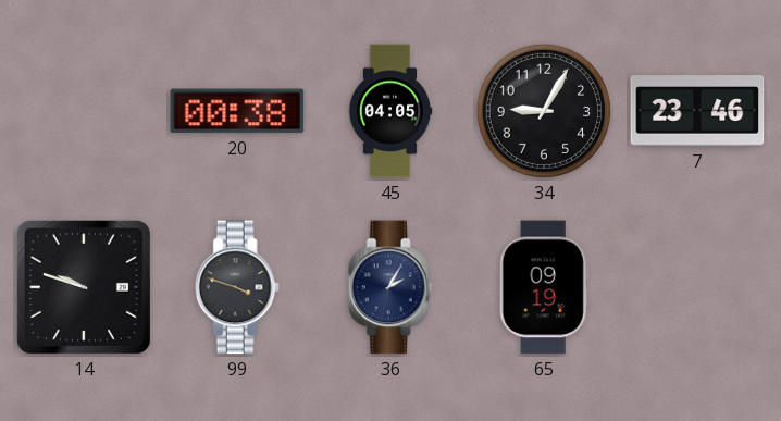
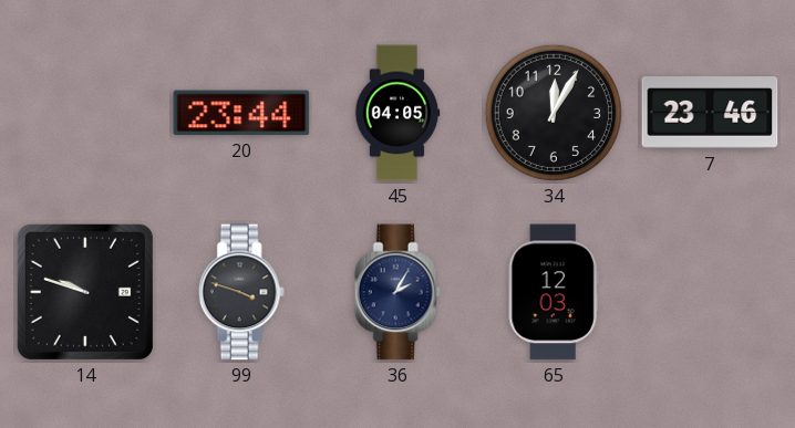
20: 00:38 -> 23:44 (241, 113)
34: 9:05 -> 12:05 (554, 113)
65: 09:19 -> 12:03 (554, 292)
